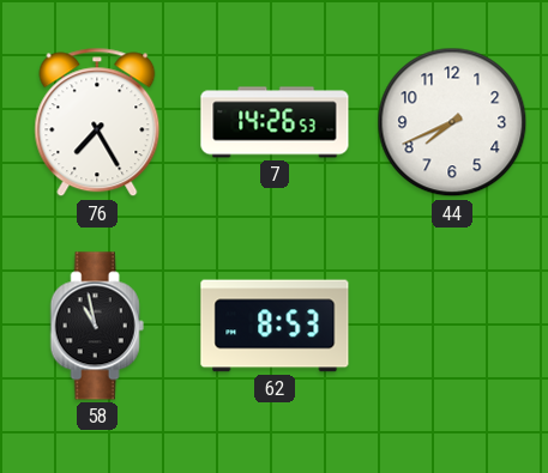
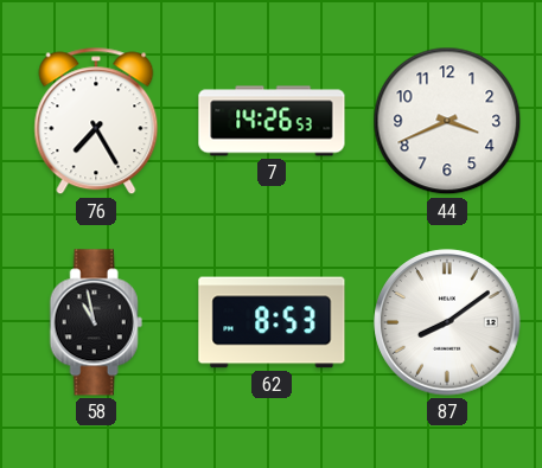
44: 7:41 -> 3:41 (447, 121)
87: none -> 8:09 (447, 322)
